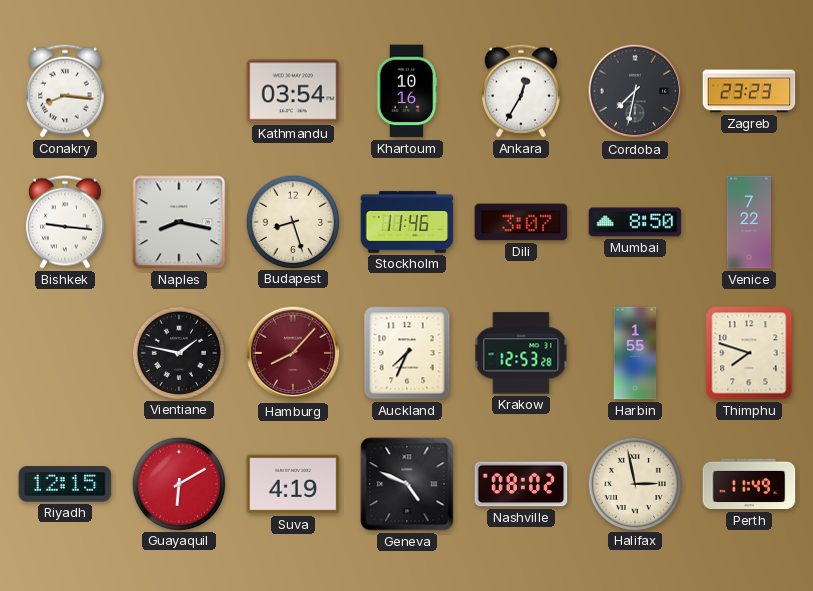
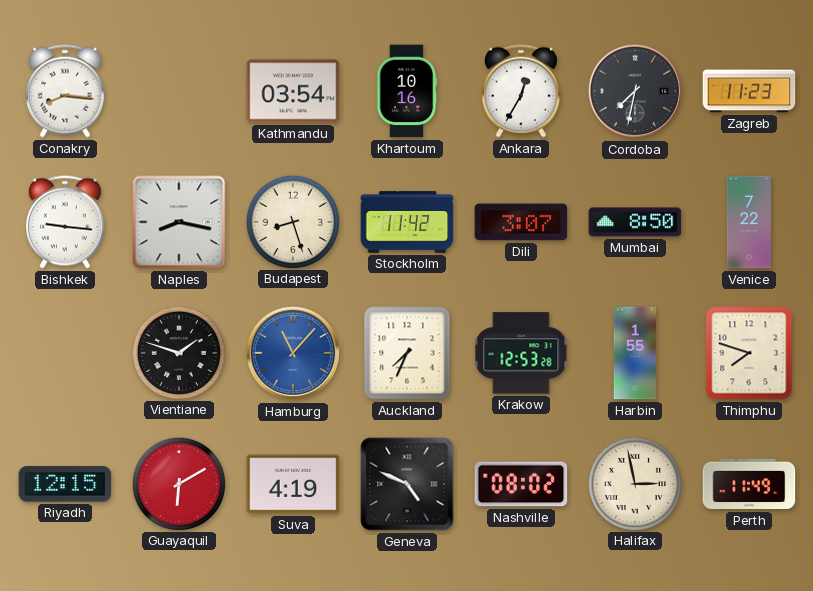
Zagreb: 23:23 -> 11:23 (749, 91)
Stockholm: 11:46 -> 11:42 (407, 222)
Vientiane: 1:47 -> 1:48 (179, 352)
Hamburg: 8:07 -> 11:07 (293, 353)
Hamburg dial: burgundy -> blue (293, 353)
